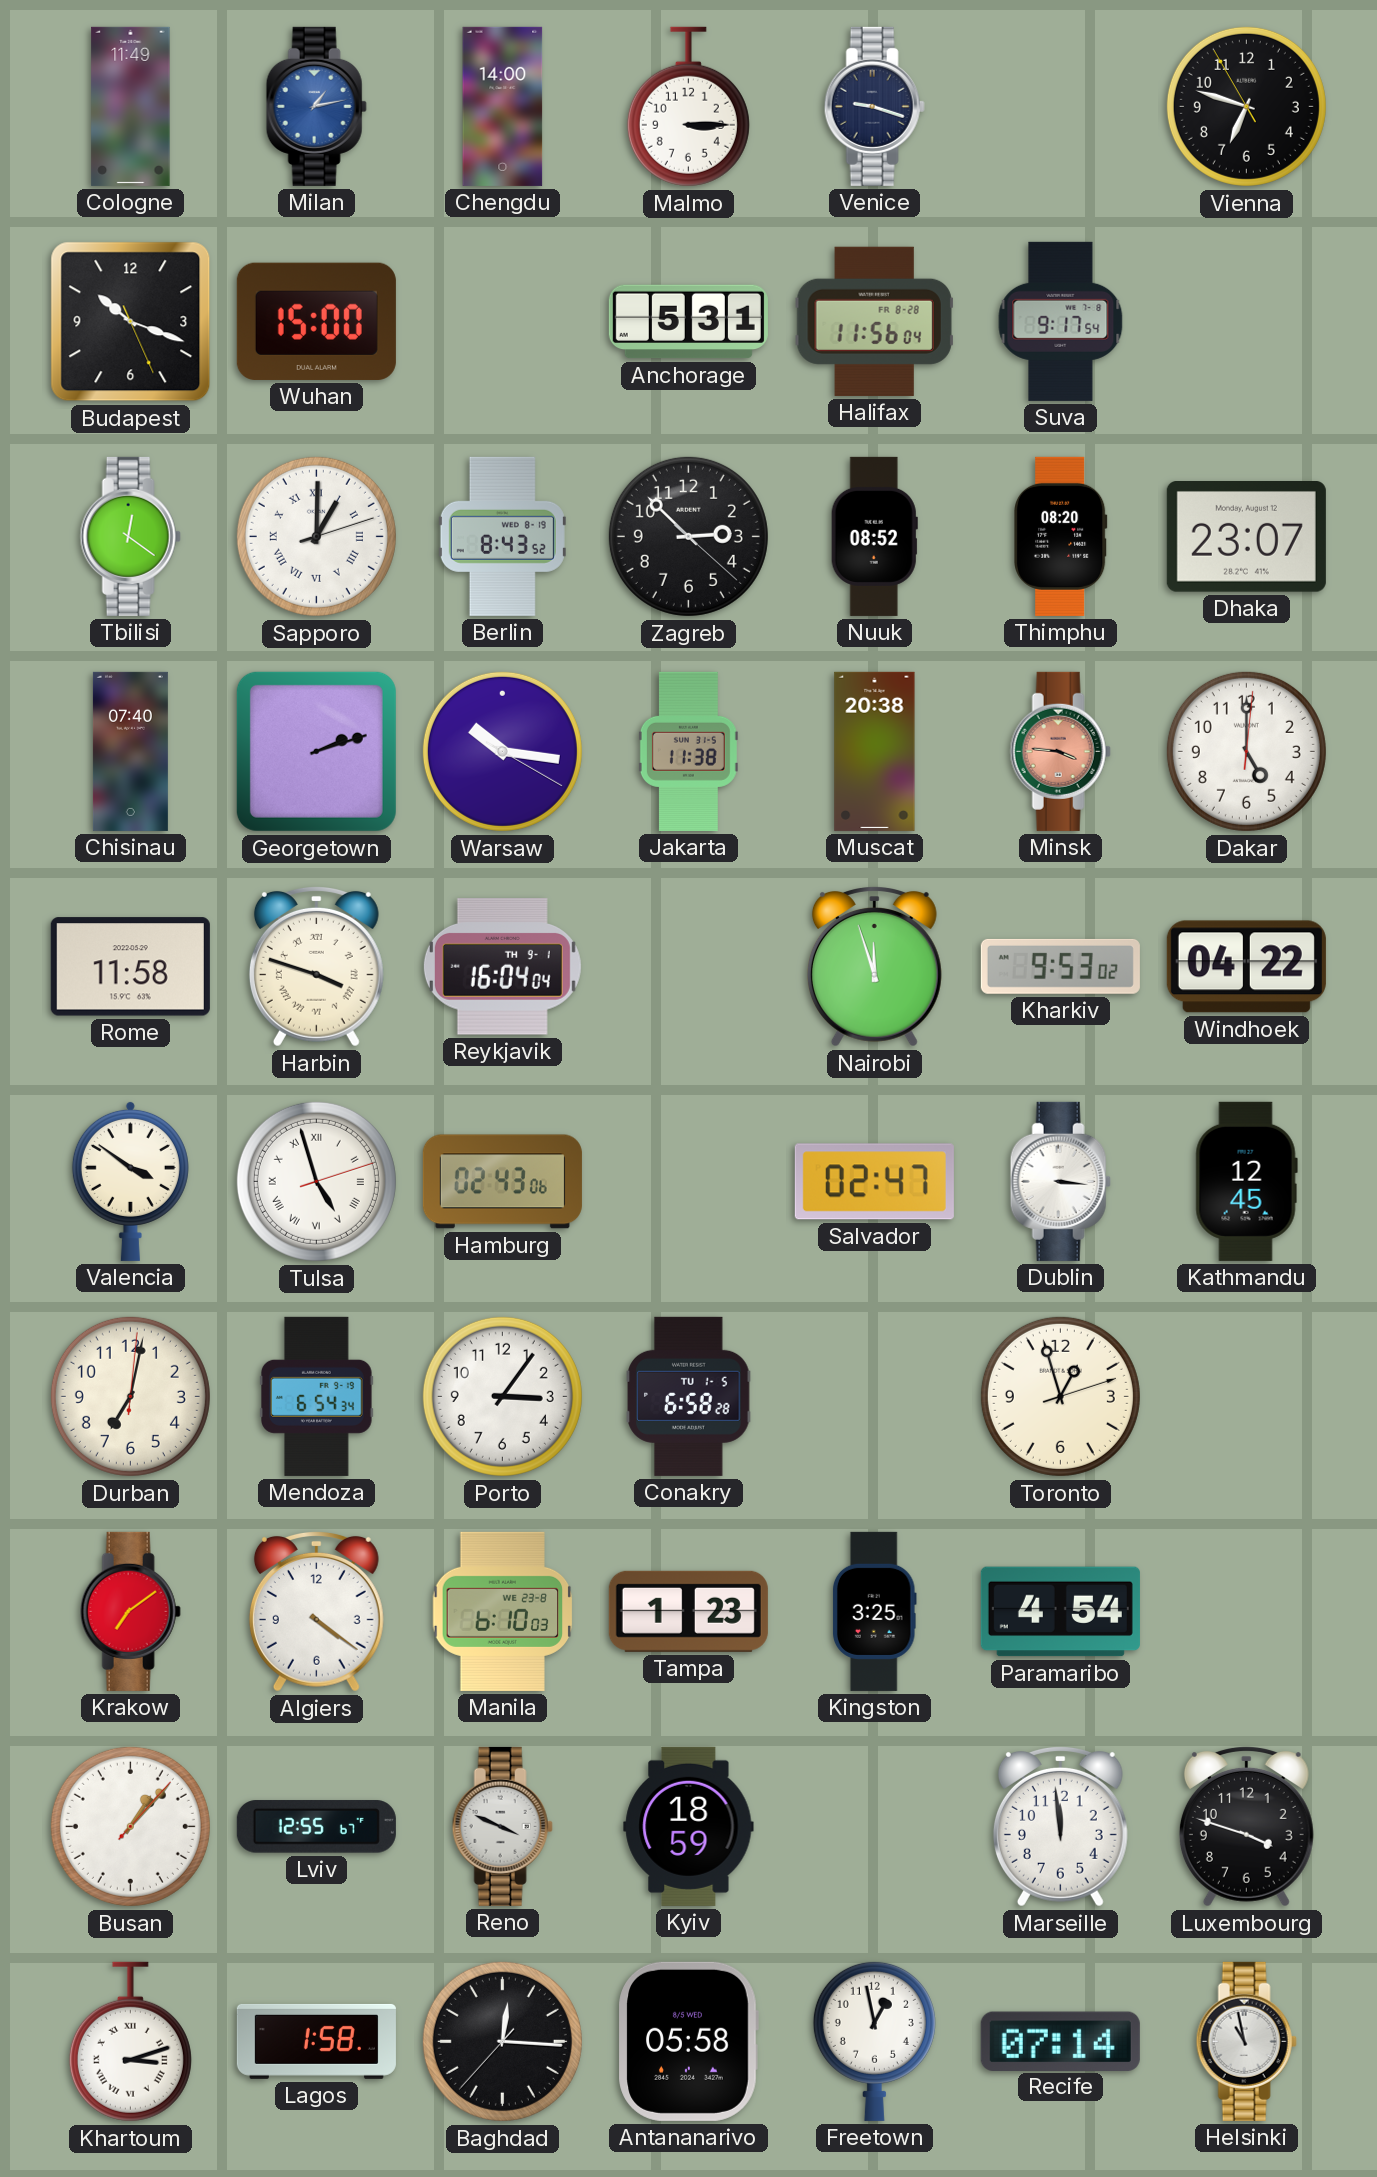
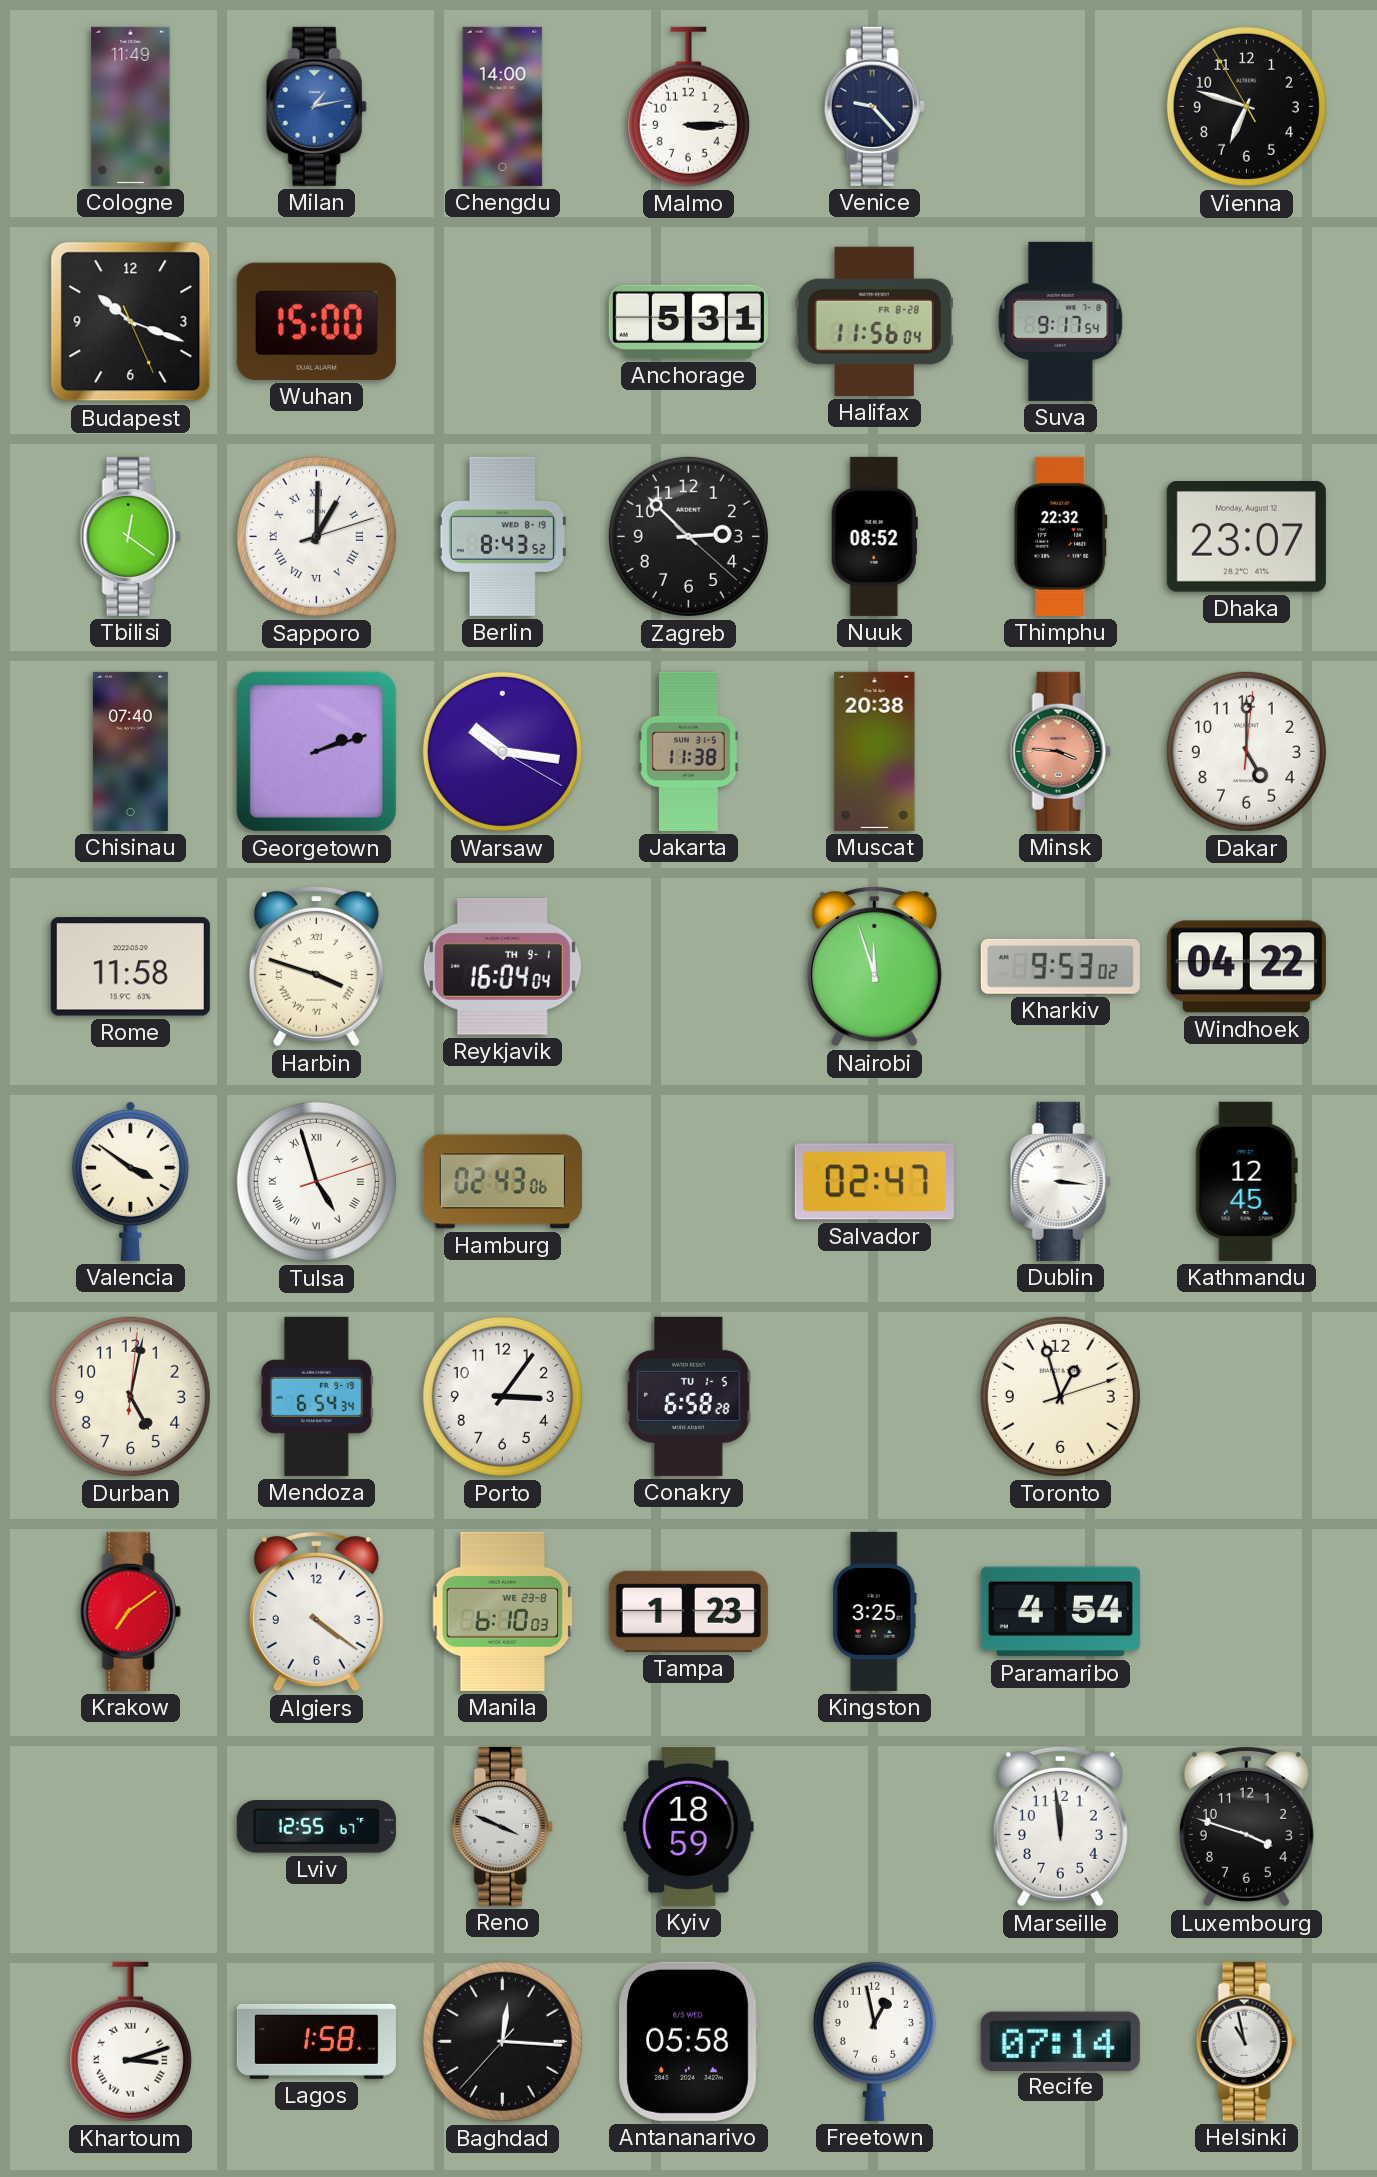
Venice: 9:18 -> 9:23 (874, 106)
Thimphu: 08:20 -> 22:32 (1061, 536)
Durban: 7:02 -> 5:02 (130, 1396)
Busan: 1:07 -> none (130, 1826)
